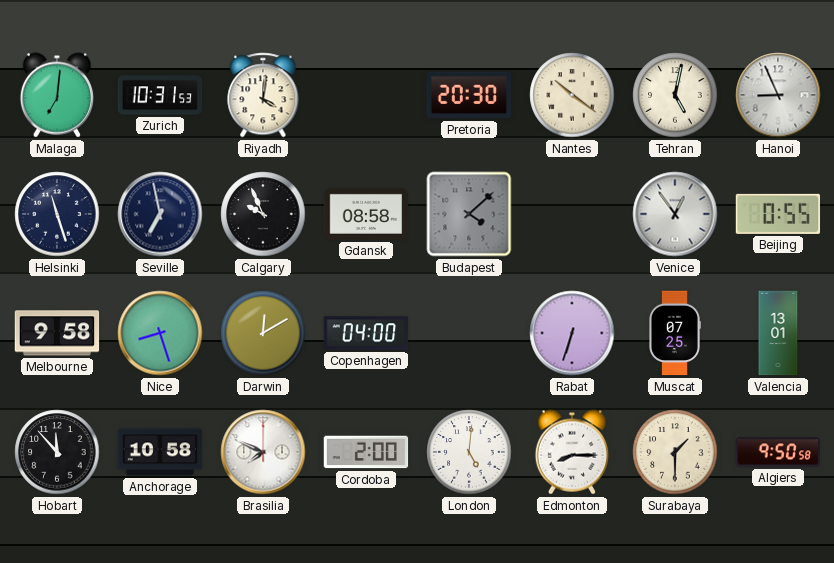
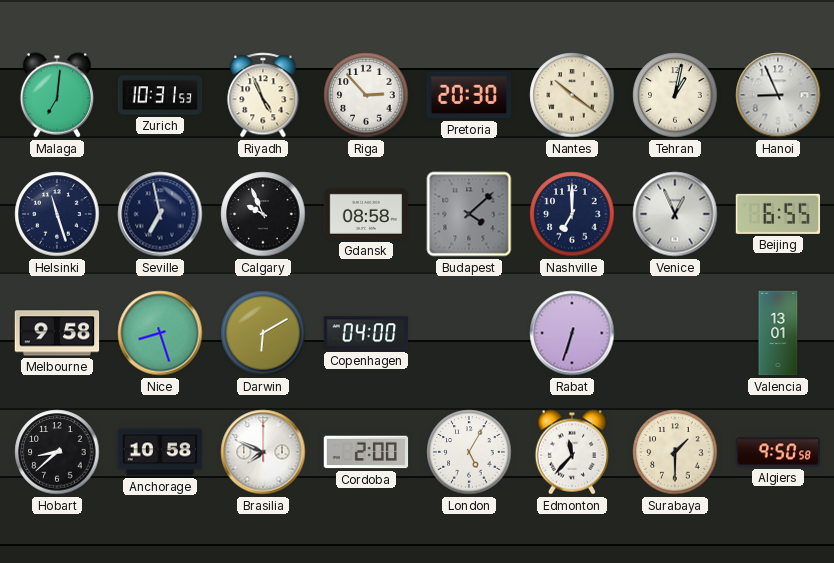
Riyadh: 4:01 -> 4:56 (263, 95)
Riga: none -> 2:53 (366, 95)
Tehran: 5:02 -> 1:02 (675, 95)
Nashville: none -> 7:00 (572, 214)
Venice: 12:54 -> 12:56 (675, 214)
Beijing: 0:55 -> 6:55 (778, 214)
Darwin: 12:10 -> 6:10 (263, 333)
Muscat: 07:25 -> none (675, 333)
Hobart: 11:53 -> 8:38 (57, 452)
London: 5:01 -> 5:05 (469, 452)
Edmonton: 8:15 -> 11:37 (572, 452)
